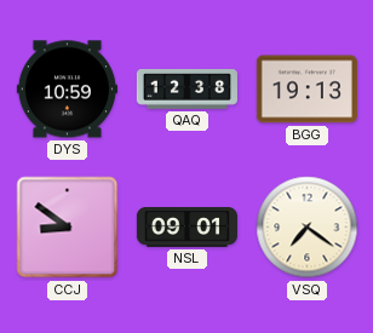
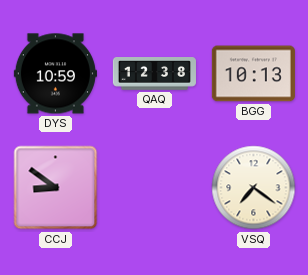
BGG: 19:13 -> 10:13 (253, 74)
NSL: 09:01 -> none (187, 228)
